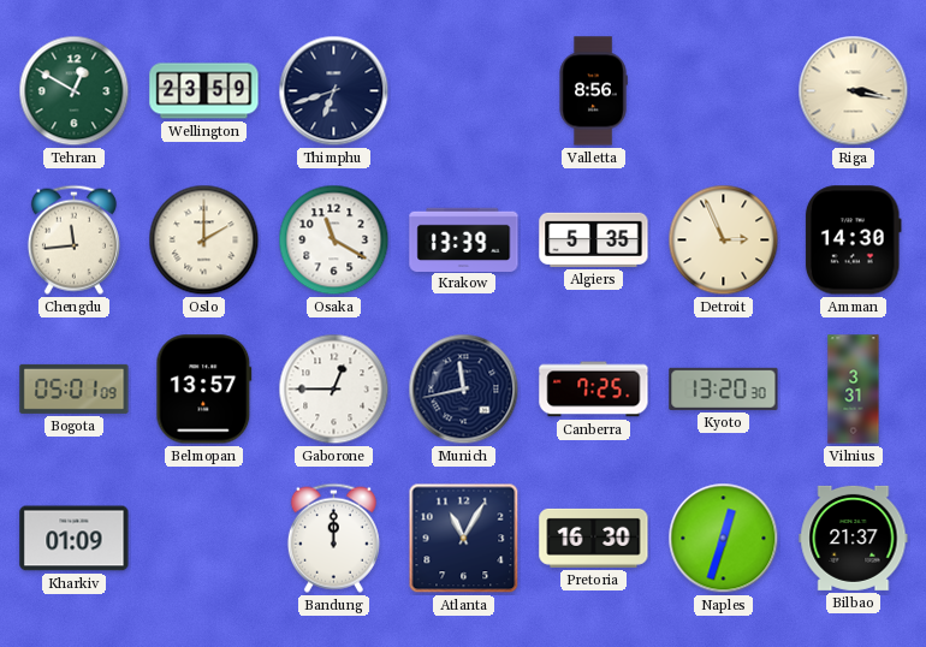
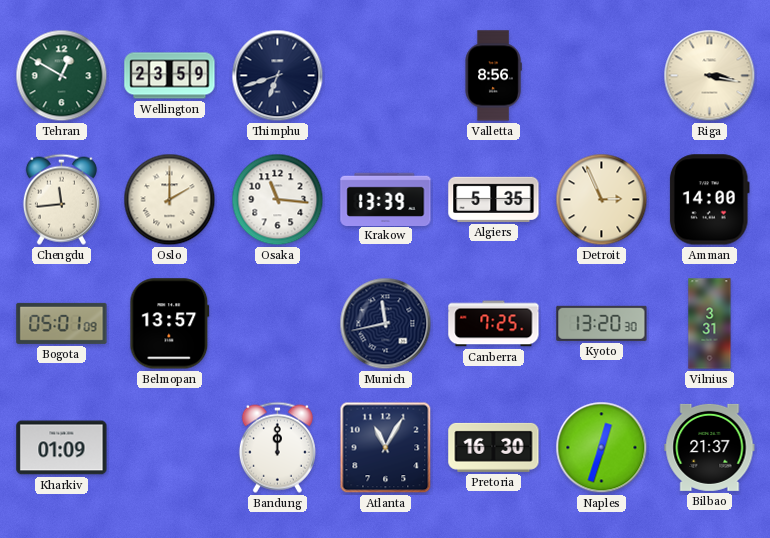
Osaka: 11:20 -> 11:16 (278, 200)
Amman: 14:30 -> 14:00 (709, 200)
Gaborone: 12:45 -> none (334, 390)
